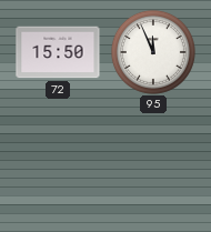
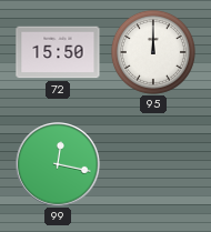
95: 11:56 -> 12:00 (153, 52)
99: none -> 12:17 (58, 164)
